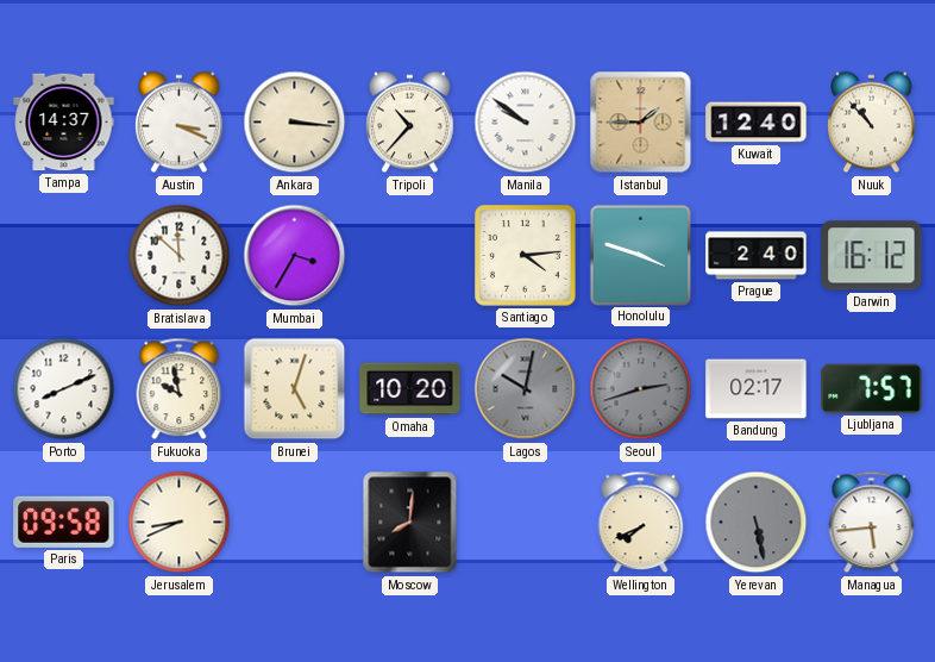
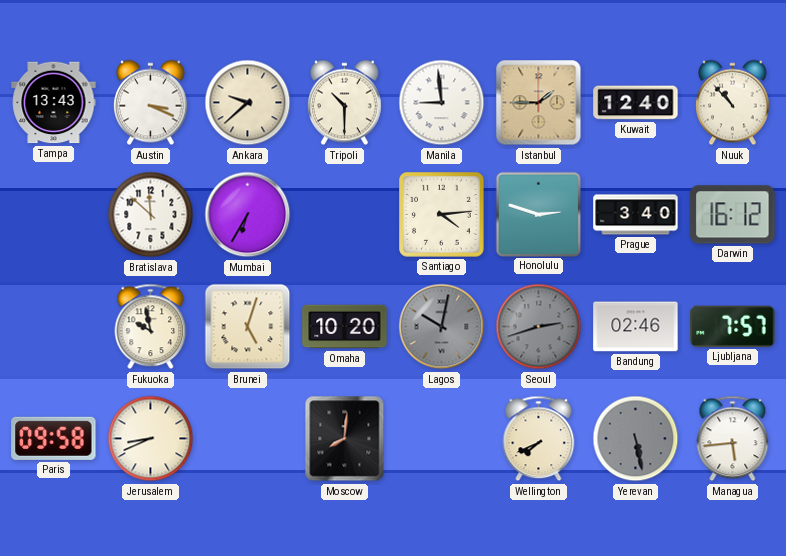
Tampa: 14:37 -> 13:43 (54, 103)
Ankara: 3:16 -> 9:38 (248, 103)
Tripoli: 10:37 -> 10:30 (345, 103)
Manila: 9:51 -> 8:59 (442, 103)
Mumbai: 3:35 -> 6:35 (248, 215)
Honolulu: 3:48 -> 2:48 (538, 214)
Prague: 2:40 -> 3:40 (636, 215)
Porto: 8:11 -> none (64, 389)
Bandung: 02:17 -> 02:46 (636, 327)
